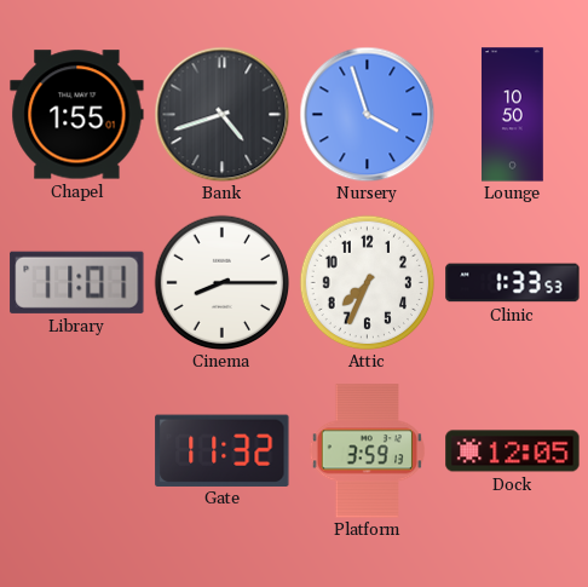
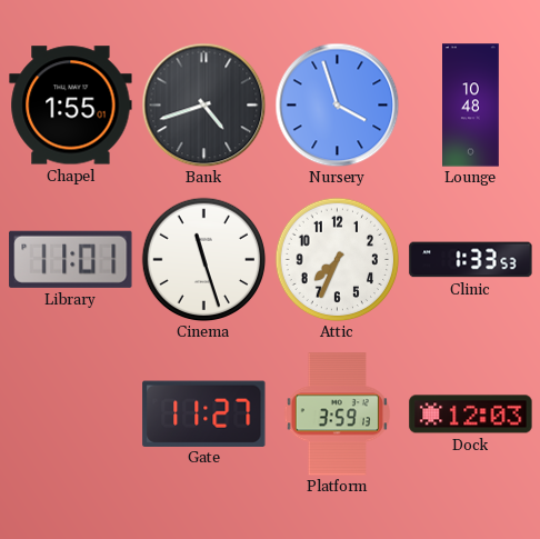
Lounge: 10:50 -> 10:48 (471, 106)
Cinema: 8:15 -> 11:27 (203, 259)
Gate: 11:32 -> 11:27 (204, 413)
Dock: 12:05 -> 12:03 (471, 415)
